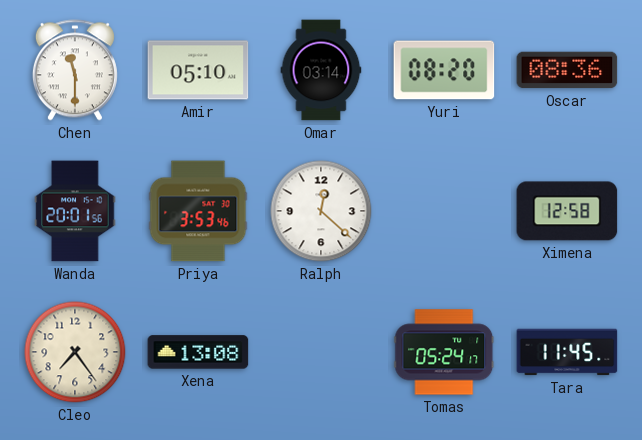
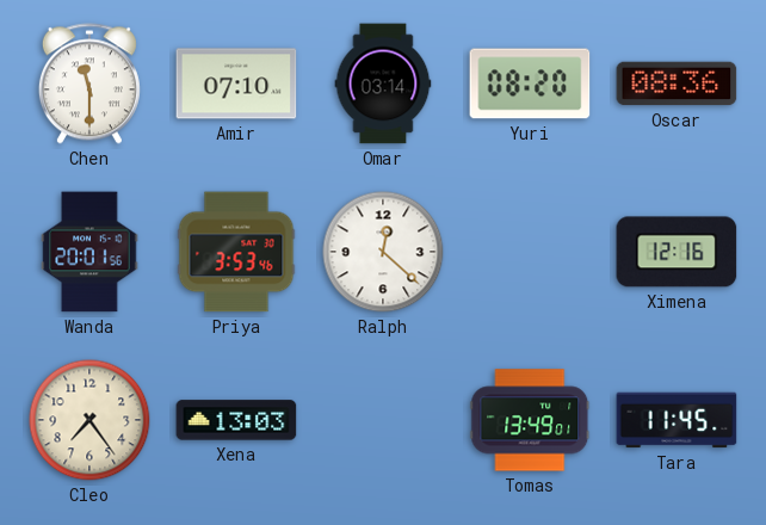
Amir: 05:10 -> 07:10 (236, 84)
Ximena: 12:58 -> 12:16 (677, 252)
Xena: 13:08 -> 13:03 (236, 420)
Tomas: 05:24 -> 13:49 (530, 420)
